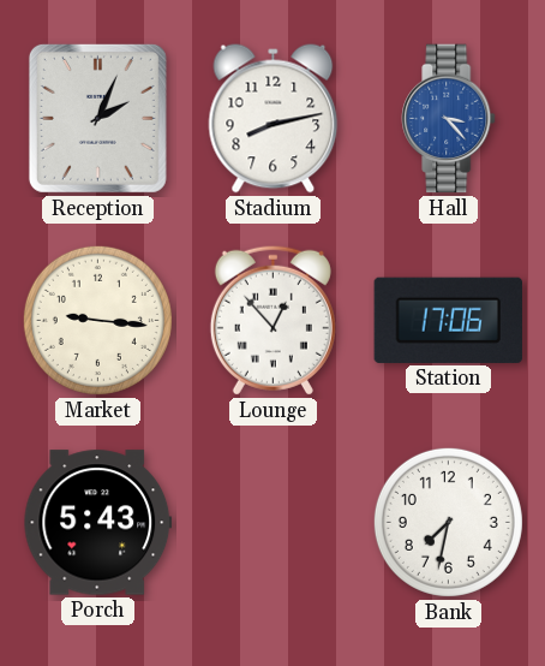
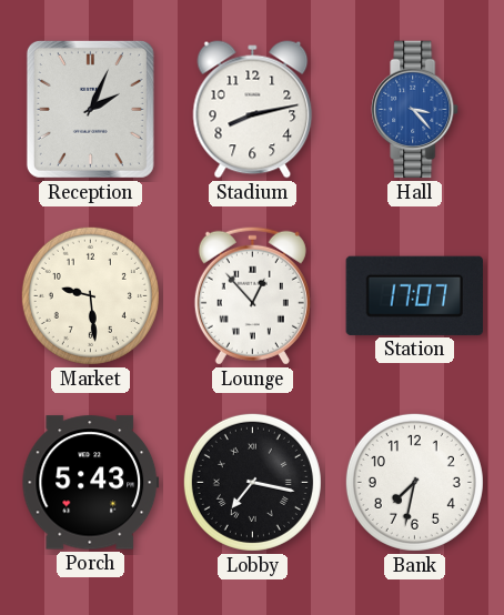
Market: 9:16 -> 9:29 (90, 295)
Station: 17:06 -> 17:07 (414, 295)
Lobby: none -> 7:17 (252, 482)
